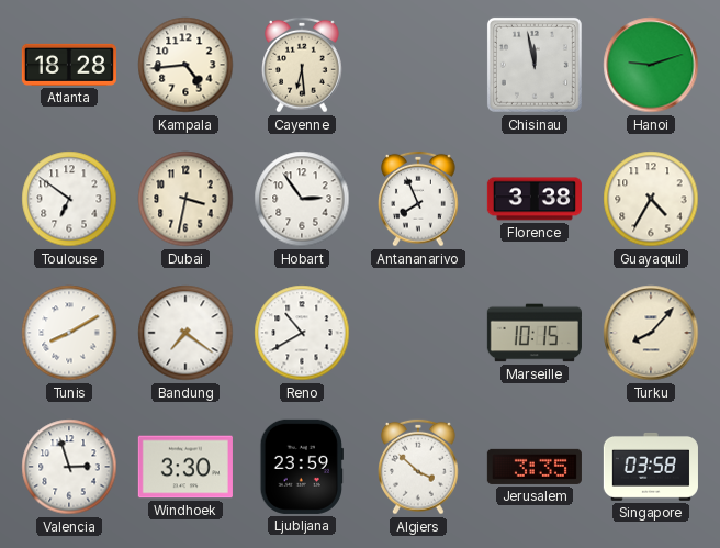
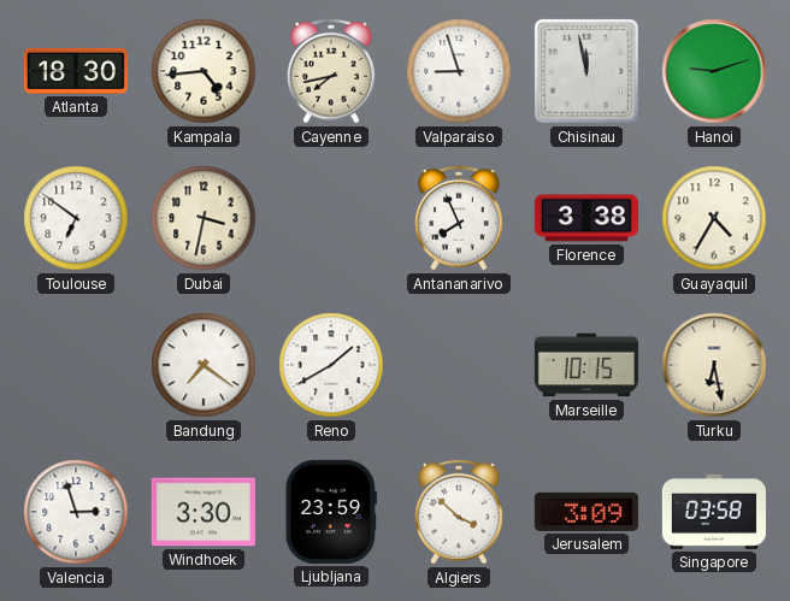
Atlanta: 18:28 -> 18:30 (76, 71)
Cayenne: 6:29 -> 7:43 (332, 71)
Valparaiso: none -> 8:57 (459, 71)
Hobart: 2:54 -> none (302, 199)
Tunis: 8:10 -> none (69, 333)
Reno: 10:40 -> 1:40 (331, 365)
Turku: 8:07 -> 6:28 (714, 365)
Jerusalem: 3:35 -> 3:09 (586, 512)
